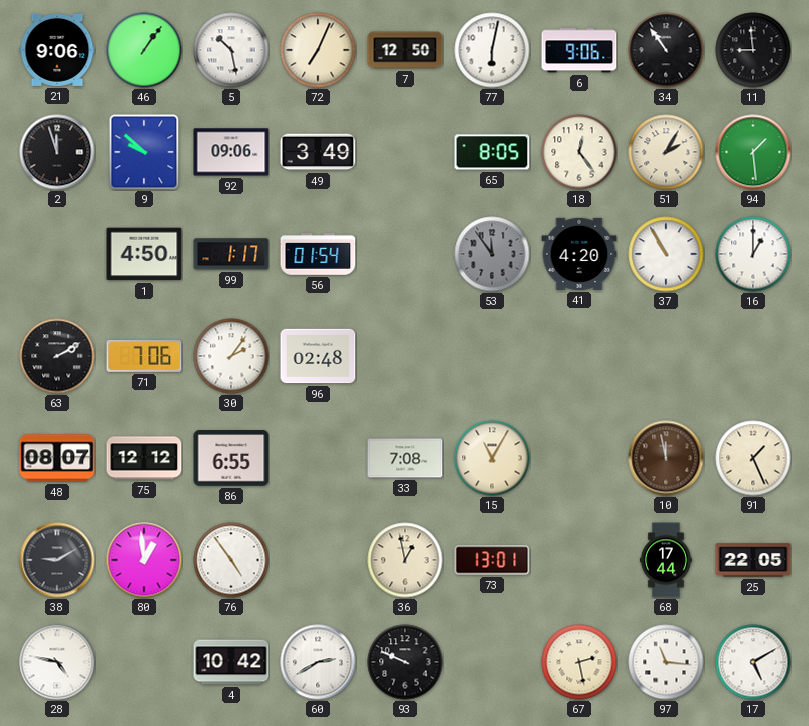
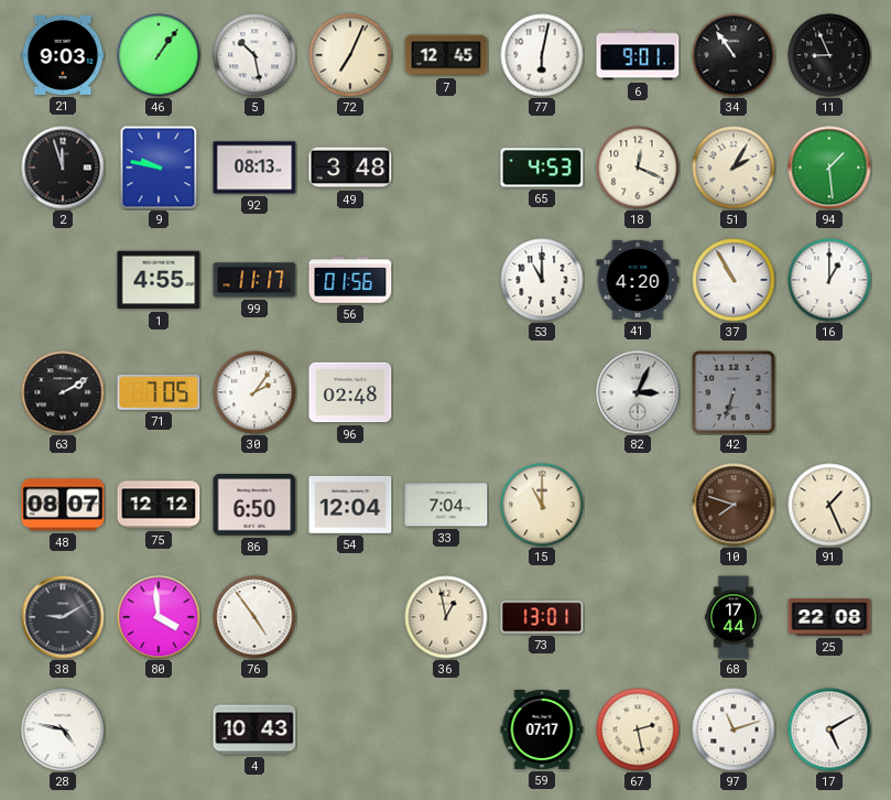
21: 9:06 -> 9:03 (63, 55)
7: 12:50 -> 12:45 (446, 55)
6: 9:06 -> 9:01 (638, 55)
11: 8:59 -> 8:56 (829, 55)
9: 9:52 -> 9:47 (159, 167)
92: 09:06 -> 08:13 (254, 167)
49: 3:49 -> 3:48 (350, 167)
65: 8:05 -> 4:53 (542, 167)
18: 12:24 -> 12:19 (638, 167)
1: 4:50 -> 4:55 (159, 280)
99: 1:17 -> 11:17 (254, 280)
56: 01:54 -> 01:56 (350, 280)
53: 11:54 -> 11:00 (542, 280)
53 dial: grey -> white (542, 280)
71: 7:06 -> 7:05 (159, 392)
82: none -> 3:04 (638, 392)
42: none -> 6:33 (734, 392)
86: 6:55 -> 6:50 (254, 505)
54: none -> 12:04 (350, 506)
33: 7:08 -> 7:04 (446, 505)
15: 11:05 -> 11:00 (542, 505)
10: 11:58 -> 7:48 (734, 505)
80: 12:59 -> 3:59 (159, 617)
25: 22:05 -> 22:08 (829, 617)
4: 10:42 -> 10:43 (254, 729)
60: 2:40 -> none (318, 662)
93: 9:49 -> none (405, 662)
59: none -> 07:17 (542, 729)
97: 11:16 -> 11:12 (734, 729)
